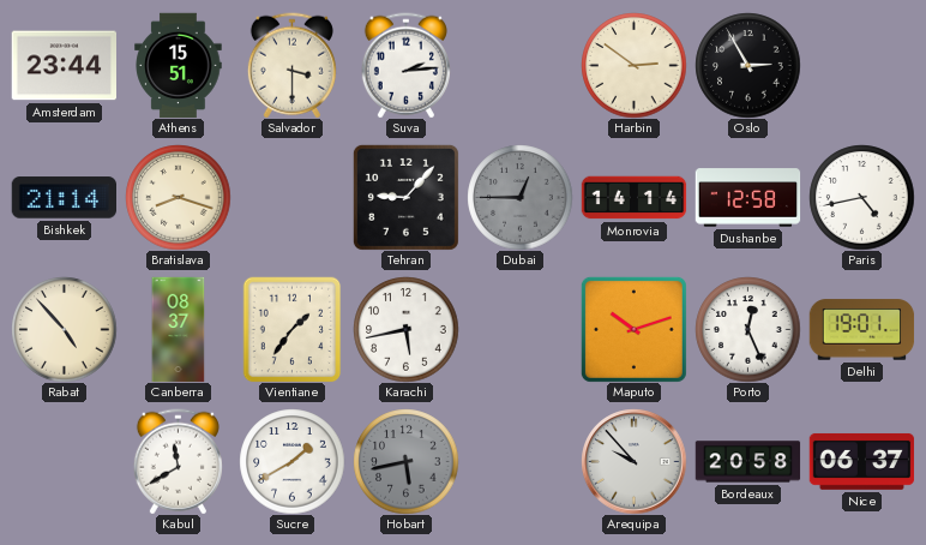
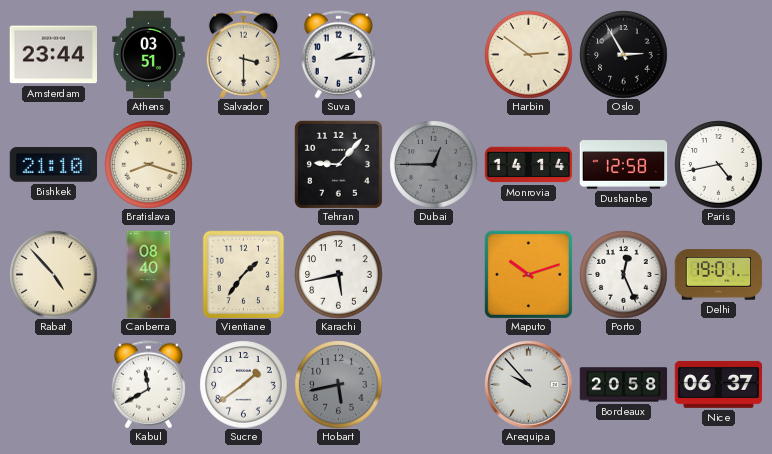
Athens: 15:51 -> 03:51 (149, 54)
Bishkek: 21:14 -> 21:10 (53, 165)
Canberra: 08:37 -> 08:40 (149, 274)
Sucre: 1:40 -> 1:39 (243, 384)
